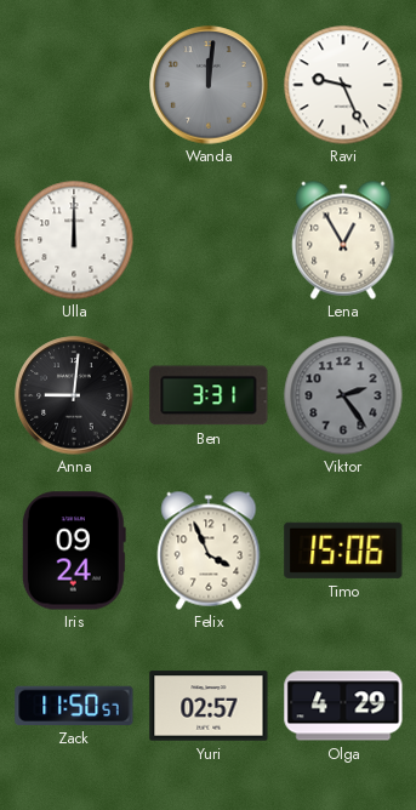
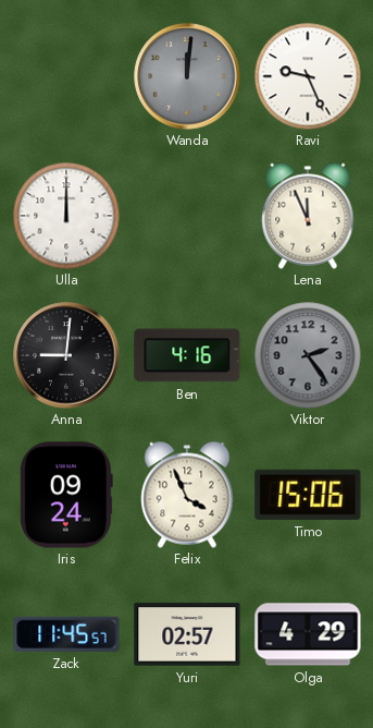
Lena: 12:55 -> 11:56 (308, 216)
Ben: 3:31 -> 4:16 (187, 355)
Zack: 11:50 -> 11:45 (66, 634)
